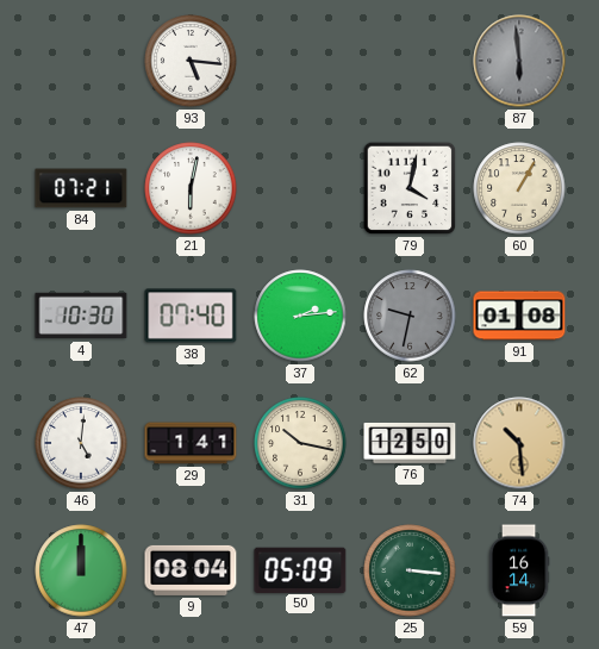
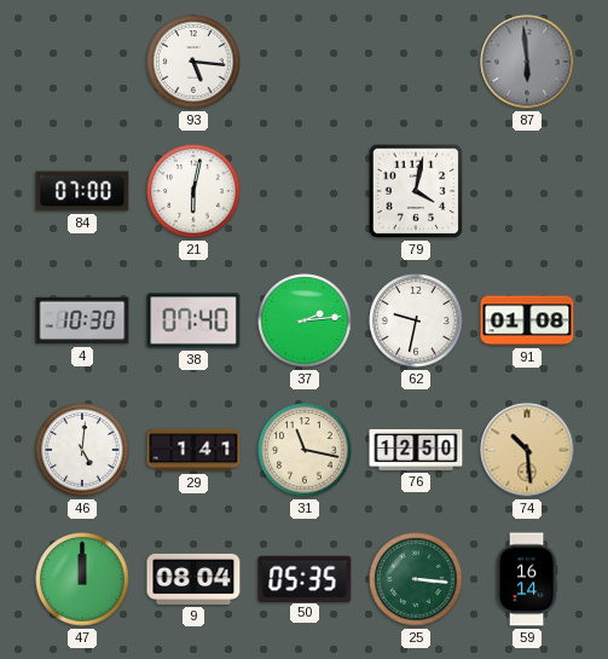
84: 07:21 -> 07:00 (82, 191)
60: 1:05 -> none (519, 188)
62 dial: grey -> white (416, 320)
31: 10:17 -> 11:17 (305, 450)
50: 05:09 -> 05:35 (305, 578)
